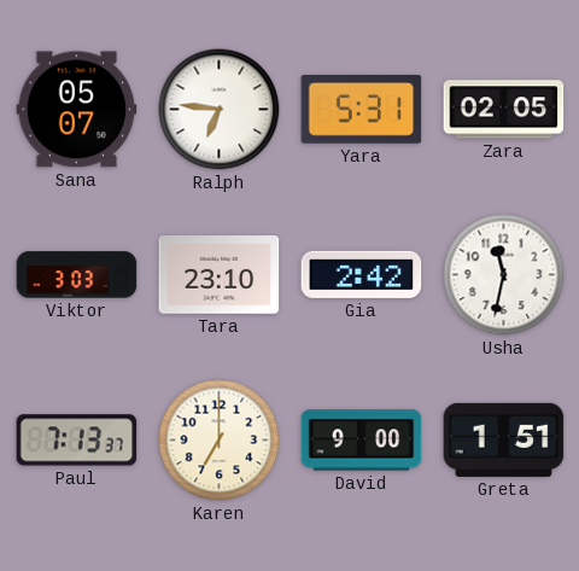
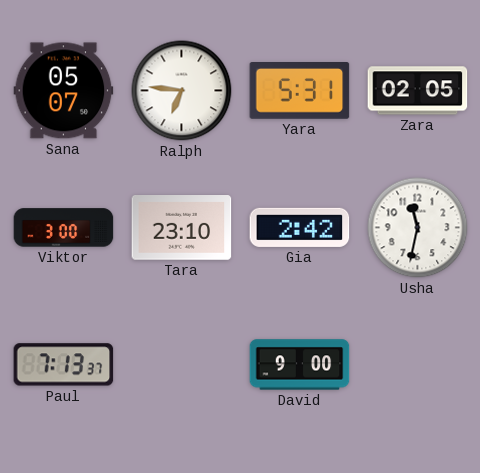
Viktor: 3:03 -> 3:00 (64, 228)
Karen: 7:00 -> none (220, 441)
Greta: 1:51 -> none (504, 439)
